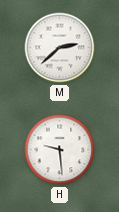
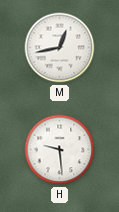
M: 2:38 -> 12:43 (60, 48)
